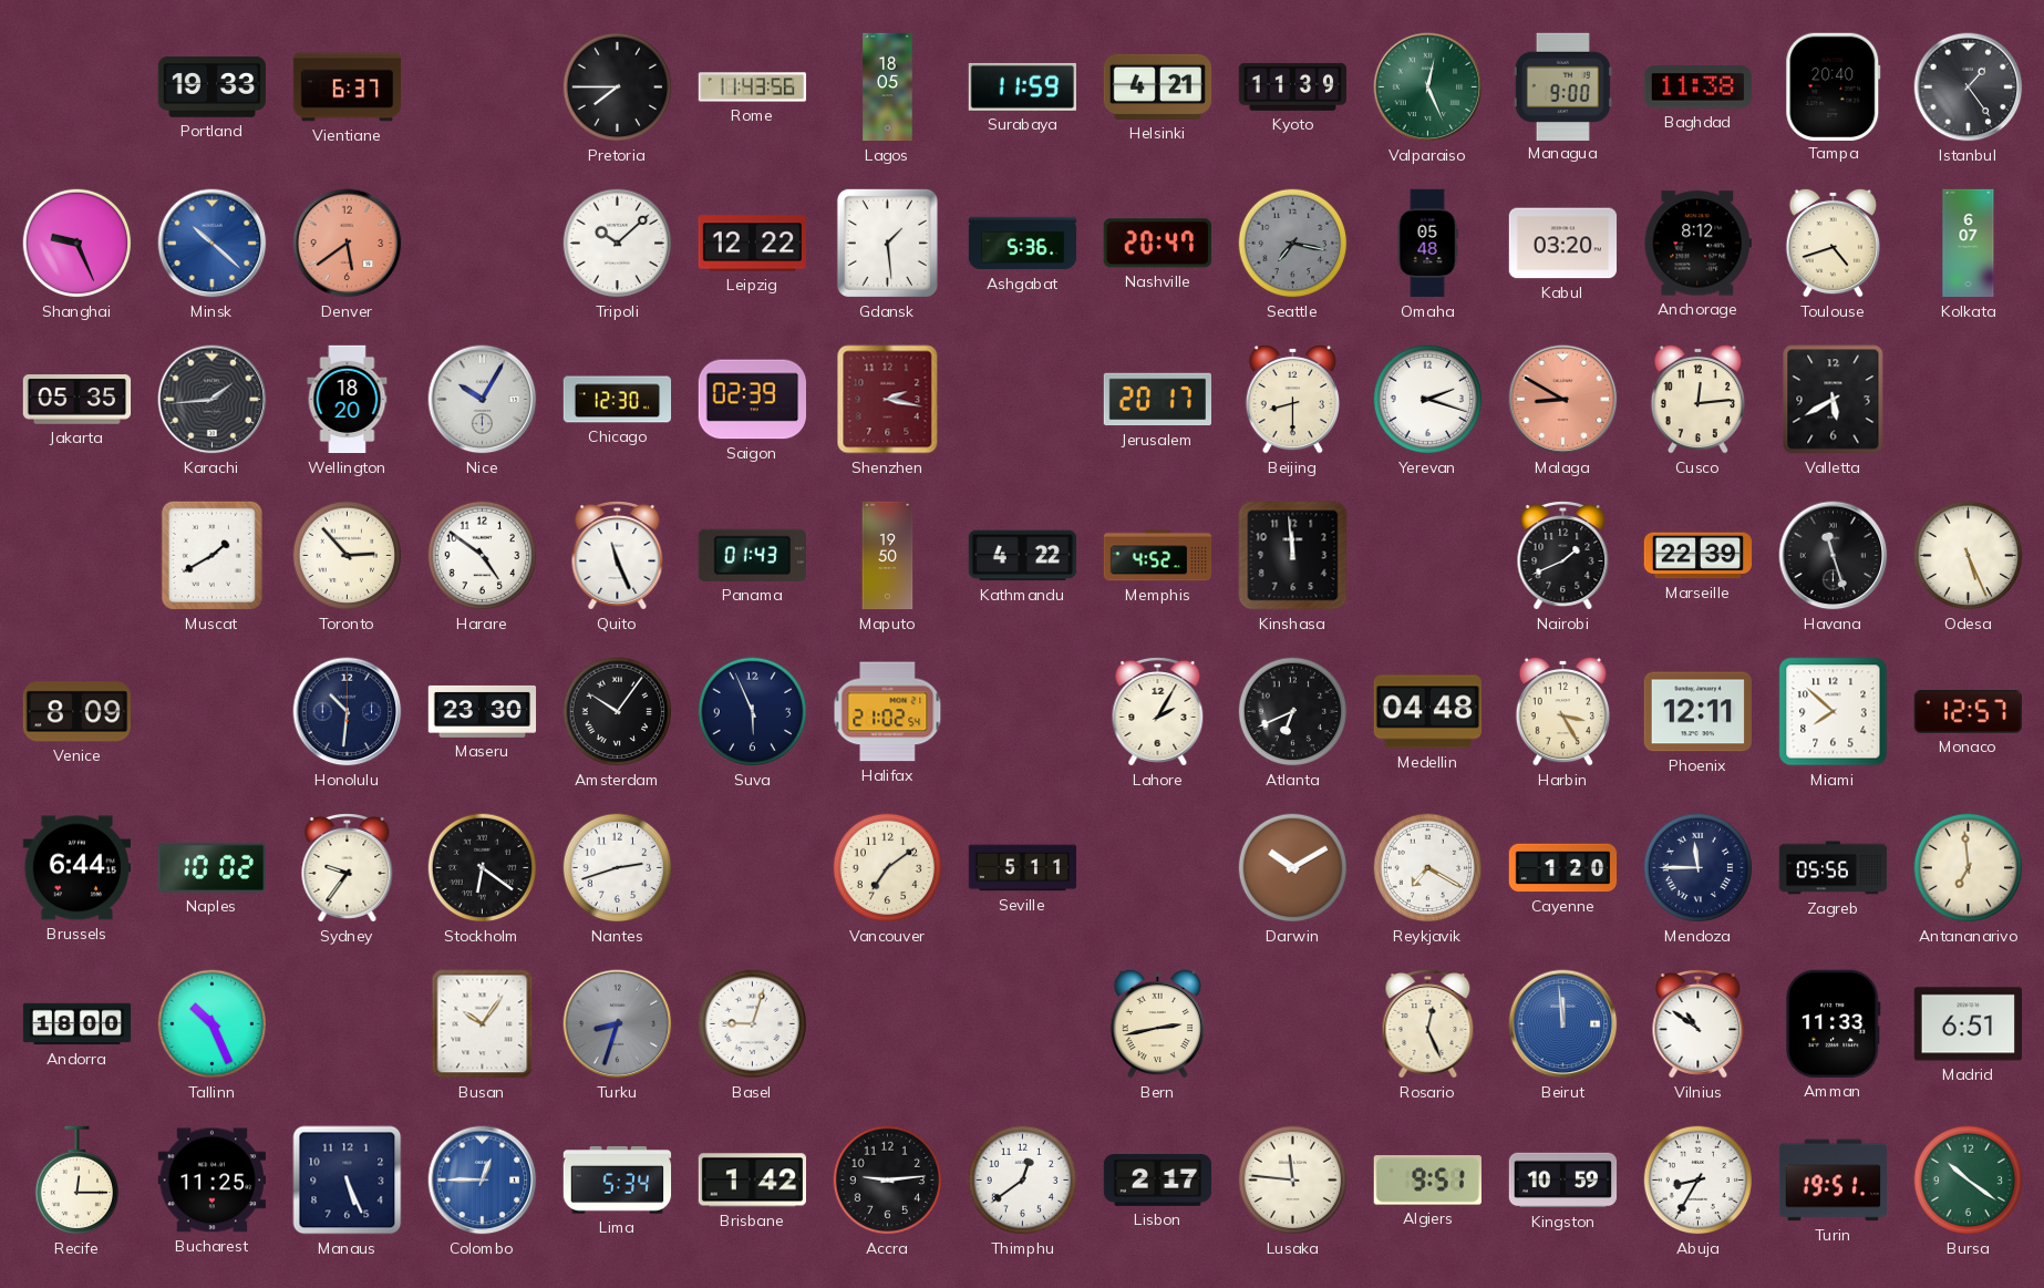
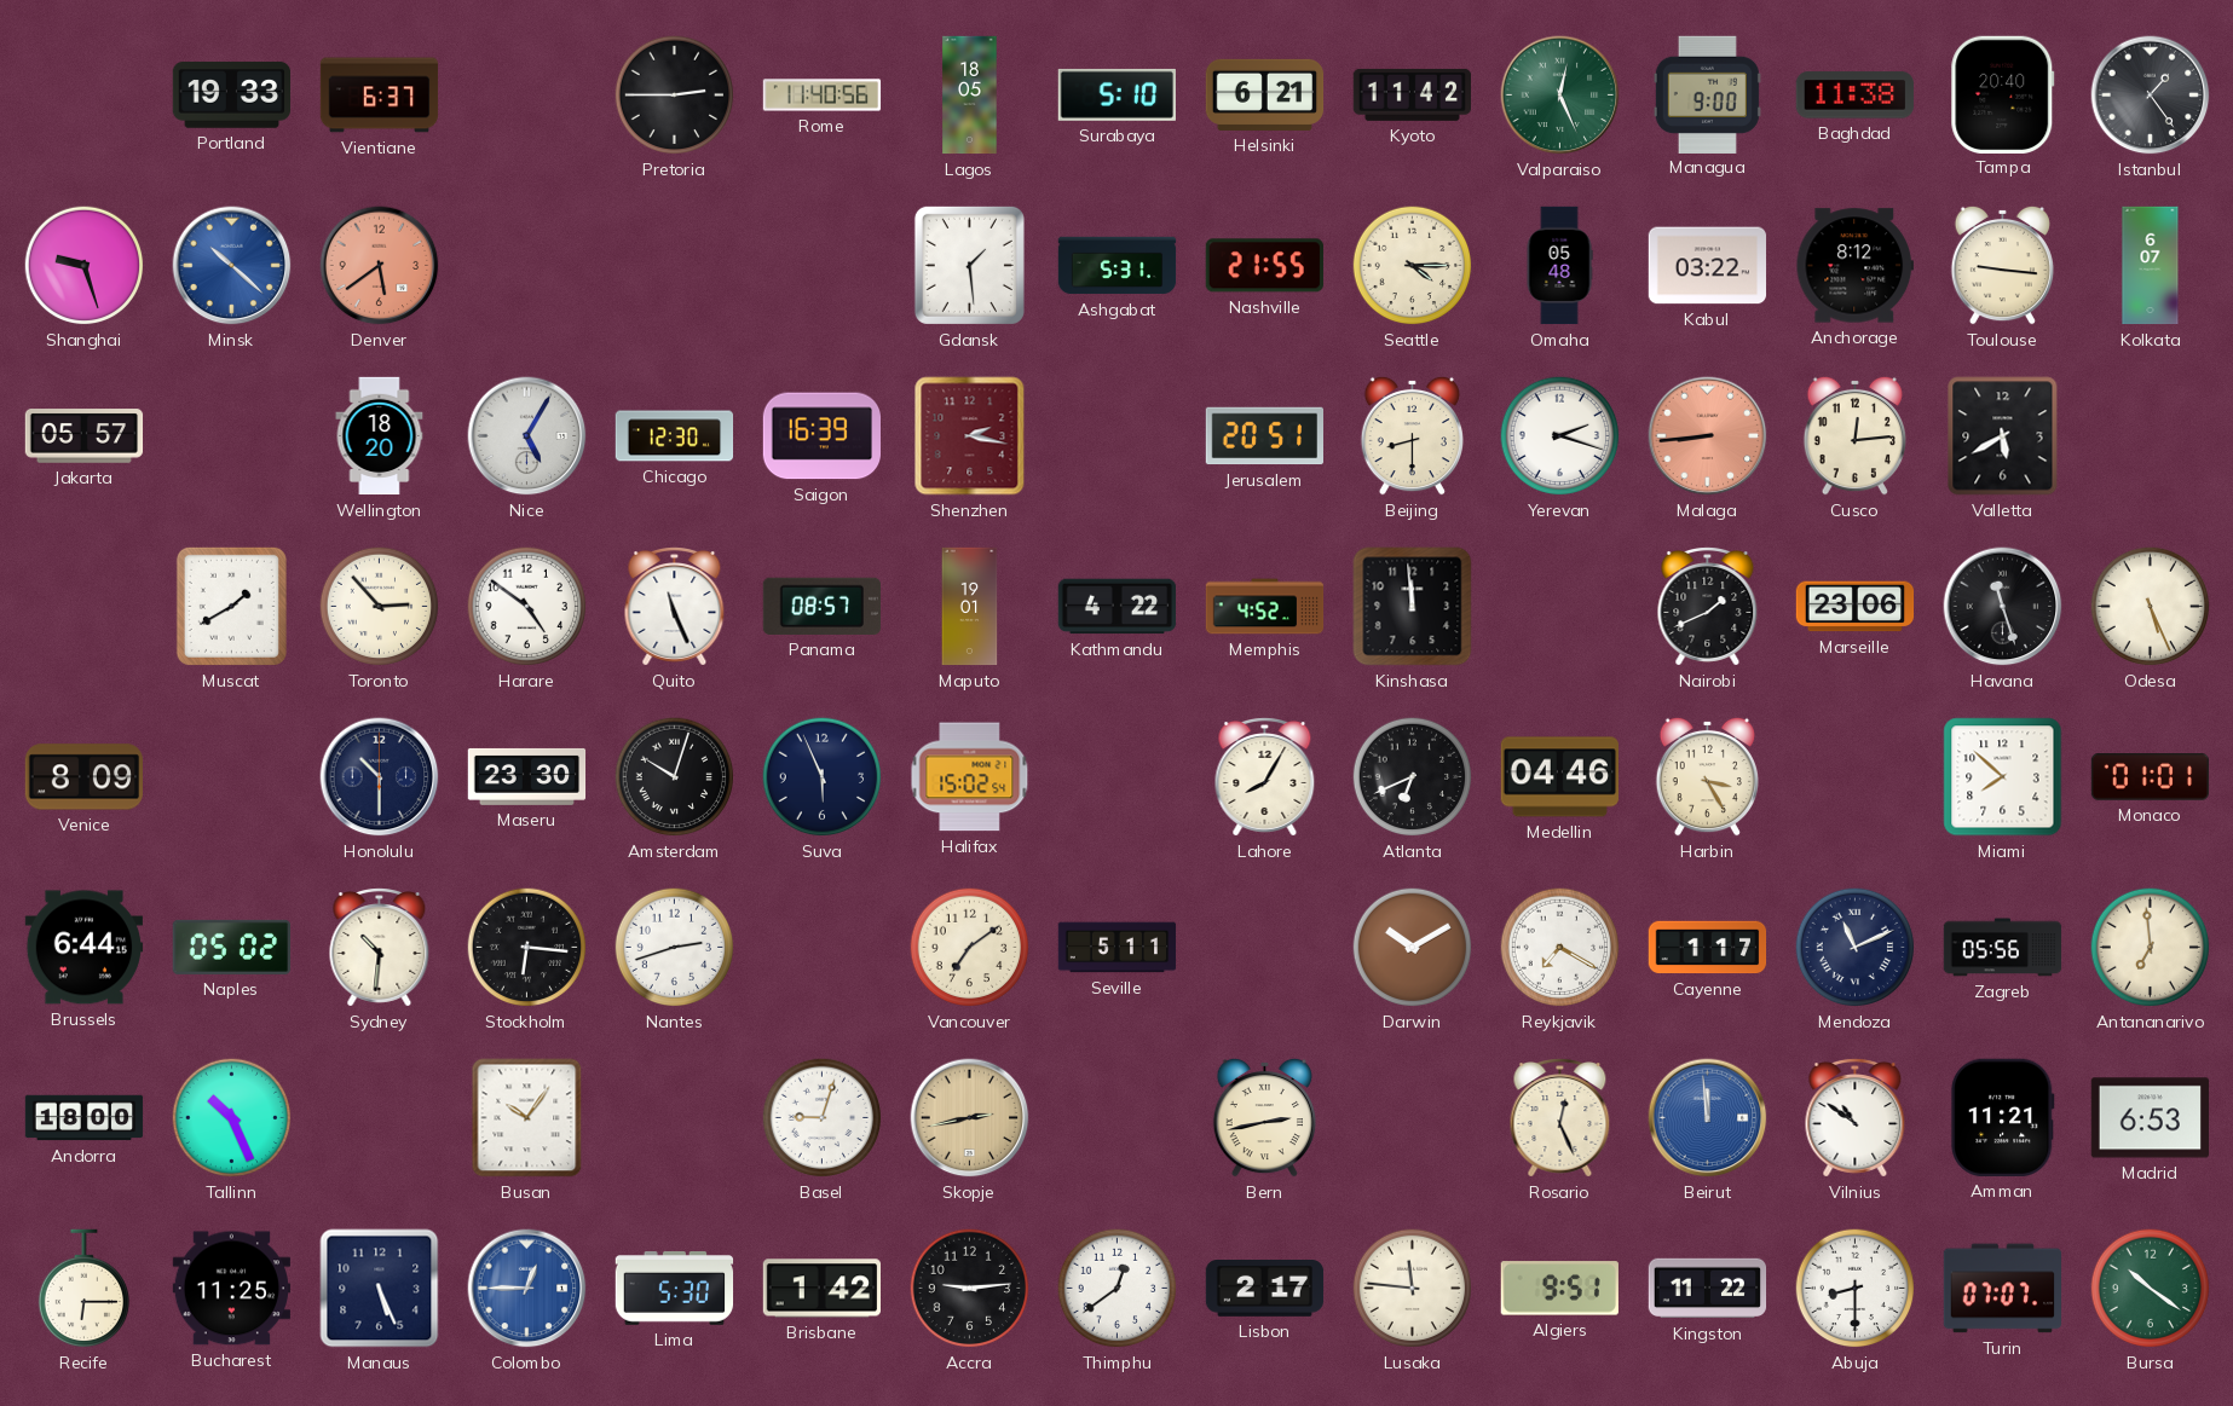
Pretoria: 7:45 -> 2:45 (675, 96)
Rome: 11:43 -> 11:40 (823, 96)
Surabaya: 11:59 -> 5:10 (1116, 94)
Helsinki: 4:21 -> 6:21 (1265, 94)
Kyoto: 11:39 -> 11:42 (1412, 94)
Shanghai: 9:26 -> 9:27 (85, 266)
Tripoli: 10:08 -> none (618, 244)
Leipzig: 12:22 -> none (752, 244)
Ashgabat: 5:36 -> 5:31 (1118, 266)
Nashville: 20:47 -> 21:55 (1264, 266)
Seattle: 7:17 -> 4:15 (1413, 266)
Seattle dial: grey -> cream (1413, 266)
Kabul: 03:20 -> 03:22 (1708, 266)
Toulouse: 4:42 -> 9:16 (2002, 265)
Jakarta: 05:35 -> 05:57 (85, 436)
Karachi: 1:44 -> none (213, 400)
Nice: 10:05 -> 5:05 (527, 436)
Saigon: 02:39 -> 16:39 (821, 436)
Jerusalem: 20:17 -> 20:51 (1264, 436)
Malaga: 8:50 -> 8:44 (1708, 436)
Panama: 01:43 -> 08:57 (821, 606)
Maputo: 19:50 -> 19:01 (970, 607)
Marseille: 22:39 -> 23:06 (1856, 607)
Honolulu: 10:31 -> 10:30 (380, 777)
Amsterdam: 10:06 -> 10:03 (675, 777)
Halifax: 21:02 -> 15:02 (970, 777)
Lahore: 2:05 -> 8:05 (1265, 777)
Medellin: 04:48 -> 04:46 (1559, 777)
Phoenix: 12:11 -> none (1697, 712)
Monaco: 12:57 -> 01:01 (2150, 777)
Naples: 10:02 -> 05:02 (231, 947)
Sydney: 9:36 -> 10:31 (380, 948)
Stockholm: 6:21 -> 6:16 (527, 948)
Cayenne: 1:20 -> 1:17 (1708, 948)
Mendoza: 11:45 -> 11:11 (1856, 948)
Turku: 8:33 -> none (618, 1024)
Skopje: none -> 2:43 (970, 1118)
Amman: 11:33 -> 11:21 (2002, 1117)
Madrid: 6:51 -> 6:53 (2150, 1118)
Recife: 12:15 -> 6:15 (83, 1289)
Lima: 5:34 -> 5:30 (675, 1289)
Kingston: 10:59 -> 11:22 (1708, 1289)
Abuja: 8:35 -> 8:30 (1856, 1289)
Turin: 19:51 -> 07:07 (2003, 1289)
